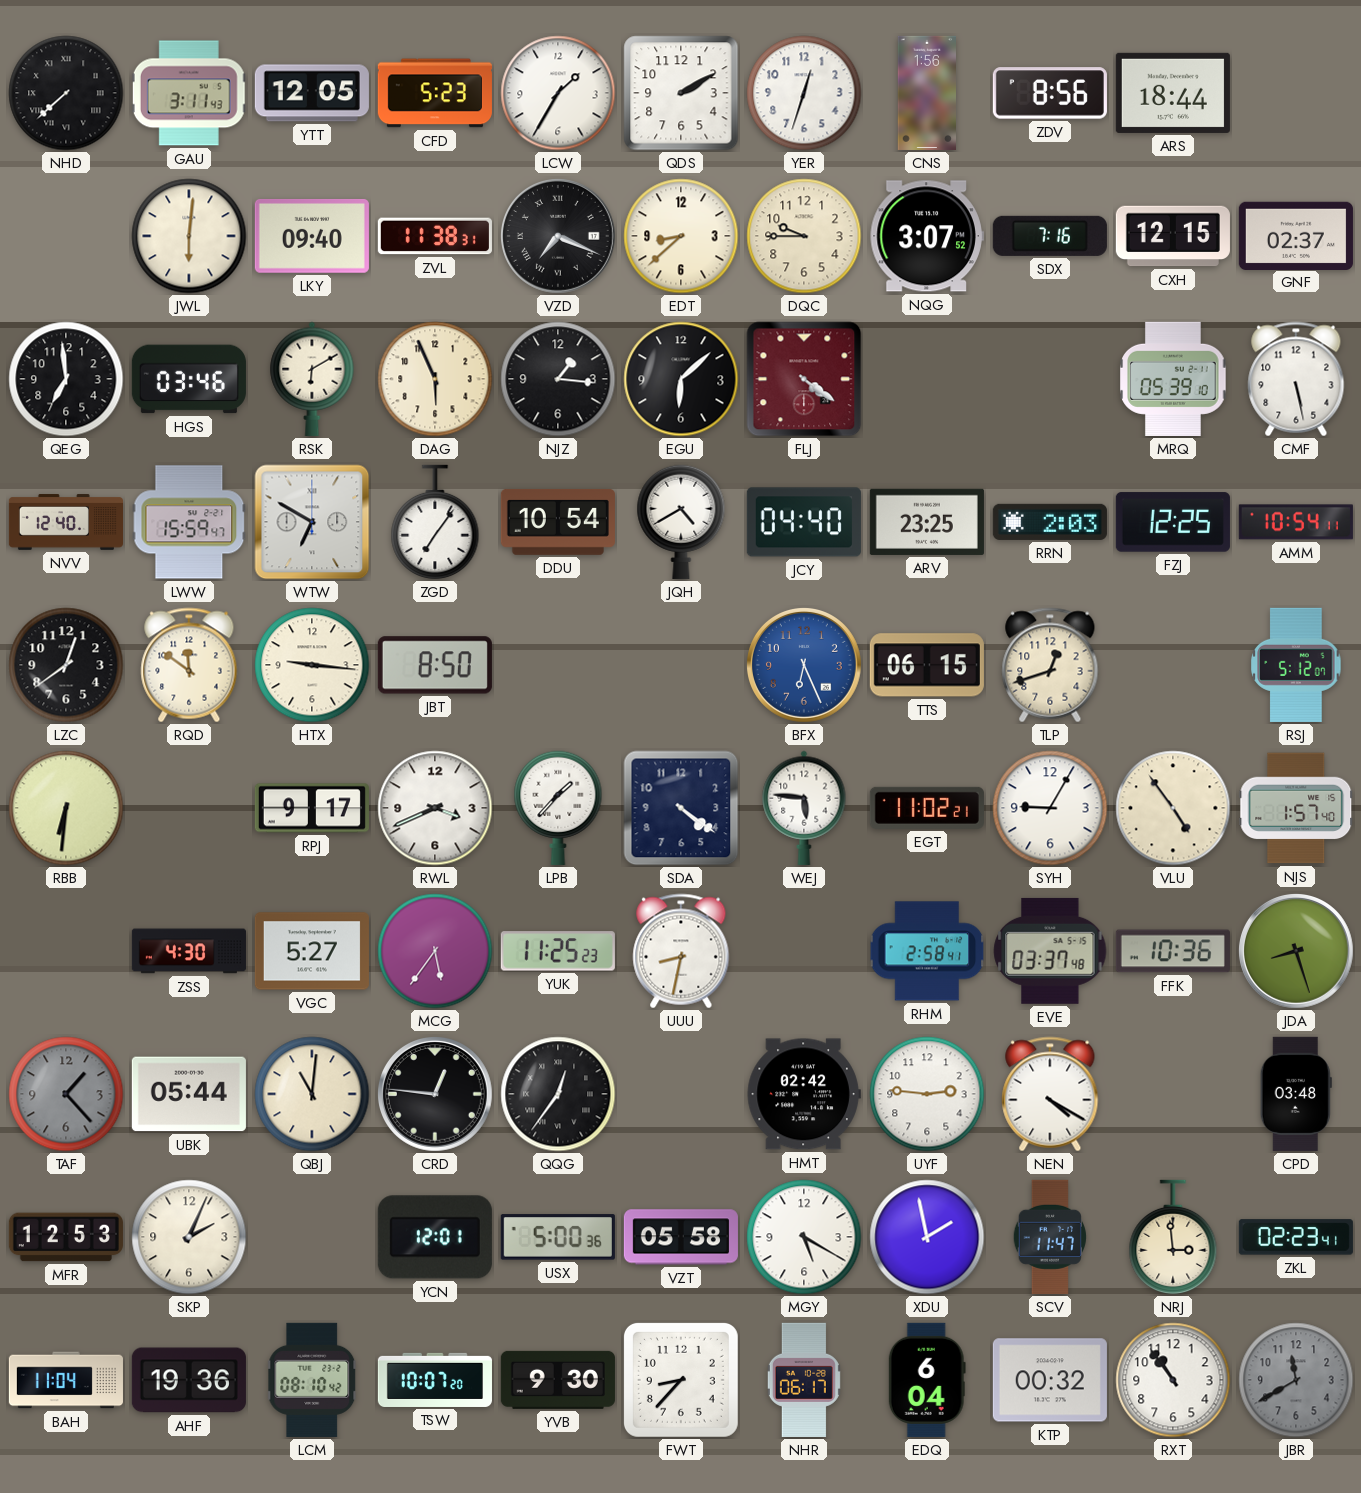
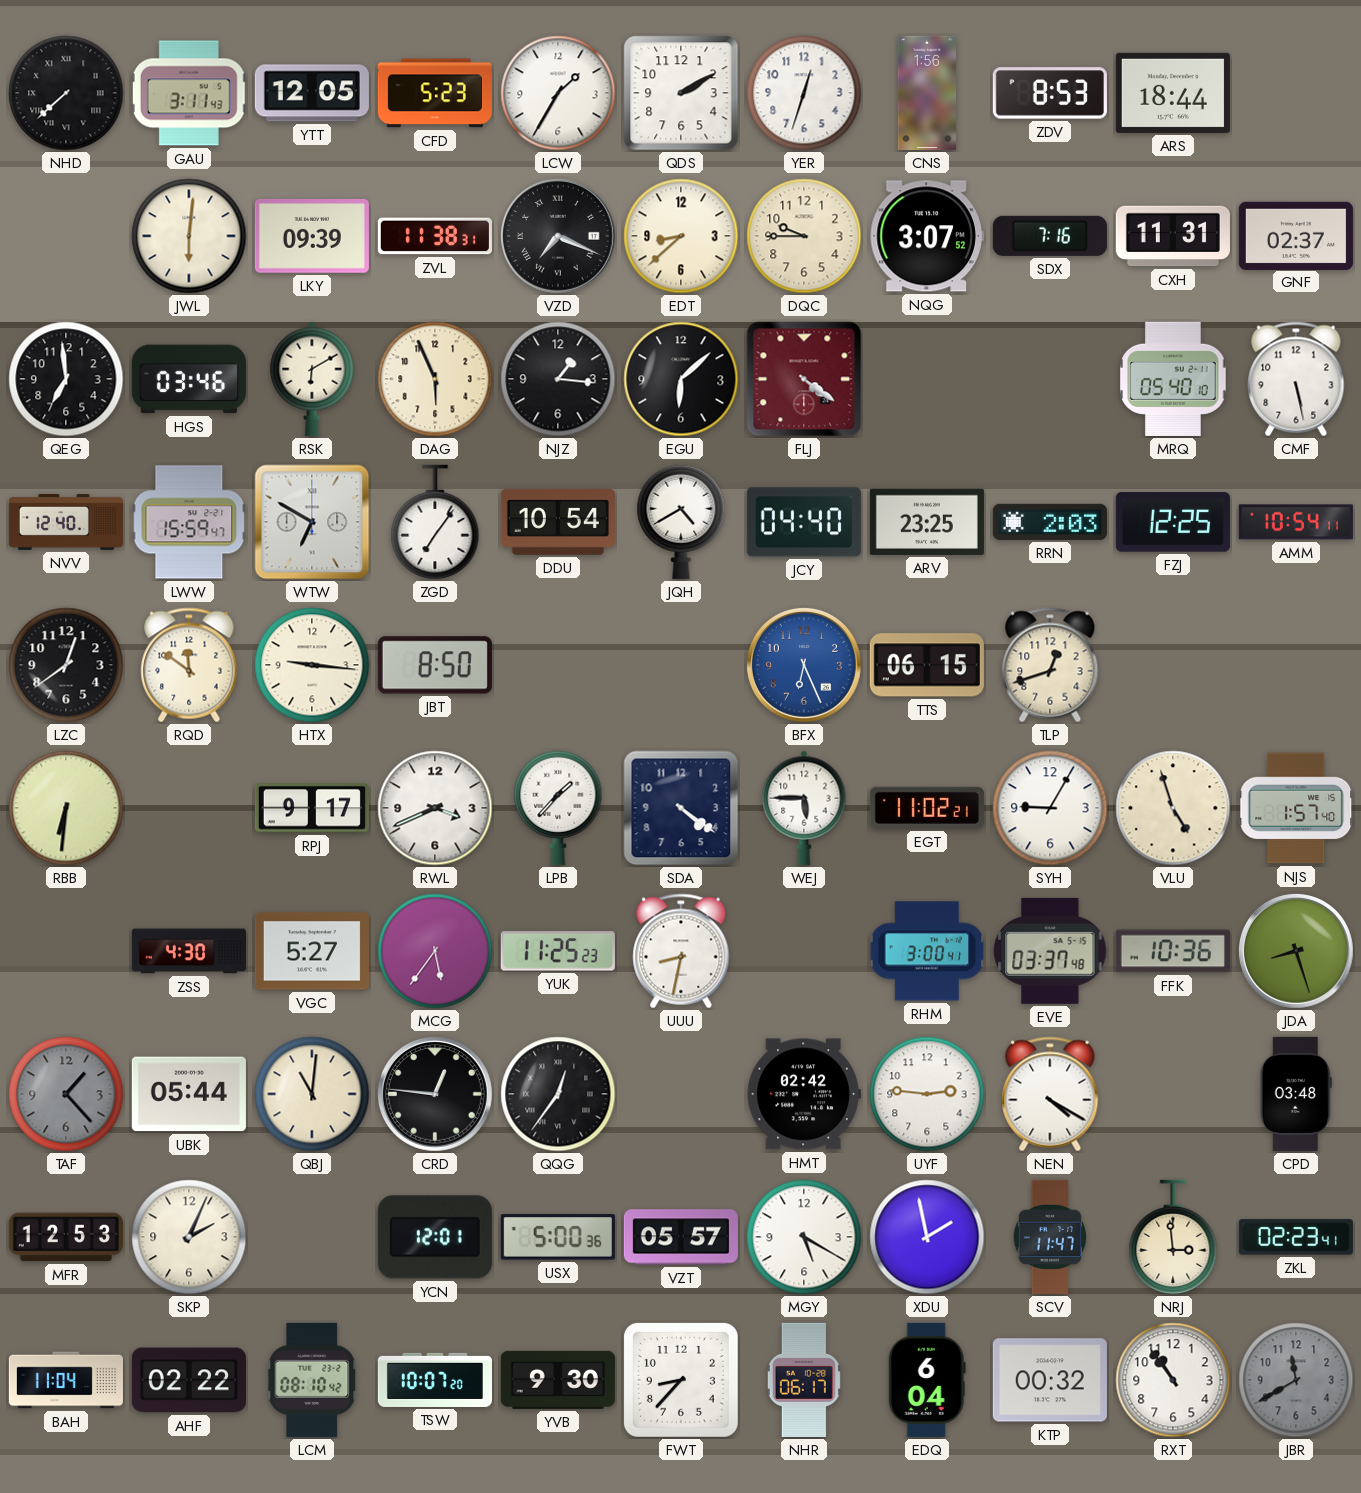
ZDV: 8:56 -> 8:53 (1050, 93)
LKY: 09:40 -> 09:39 (312, 236)
CXH: 12:15 -> 11:31 (1173, 236)
MRQ: 05:39 -> 05:40 (1173, 379)
RSJ: 5:12 -> none (1296, 665)
WEJ: 5:46 -> 5:45 (804, 808)
VLU: 4:54 -> 4:57 (1173, 808)
RHM: 2:58 -> 3:00 (927, 951)
VZT: 05:58 -> 05:57 (681, 1237)
AHF: 19:36 -> 02:22 (189, 1380)
